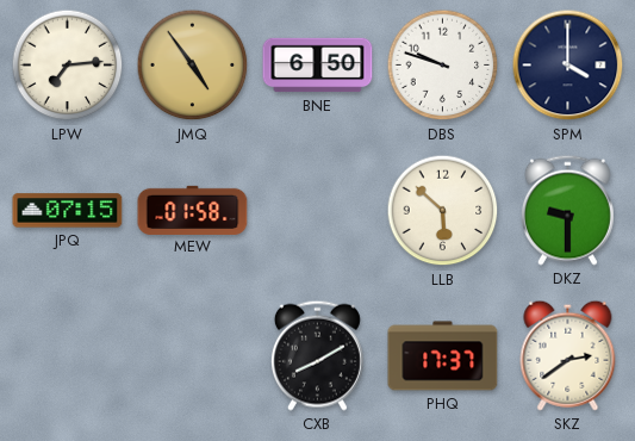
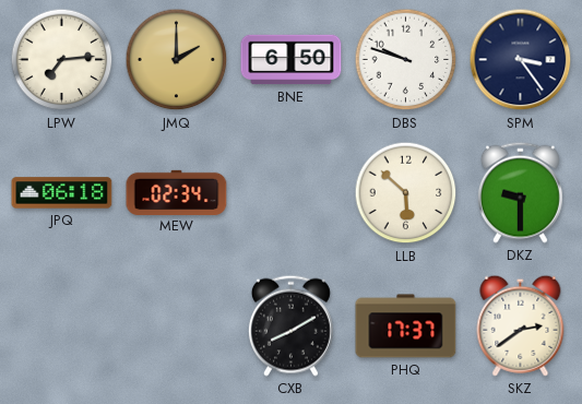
JMQ: 4:54 -> 2:00 (177, 60)
SPM: 4:00 -> 3:24 (521, 60)
JPQ: 07:15 -> 06:18 (62, 193)
MEW: 01:58 -> 02:34 (177, 192)
